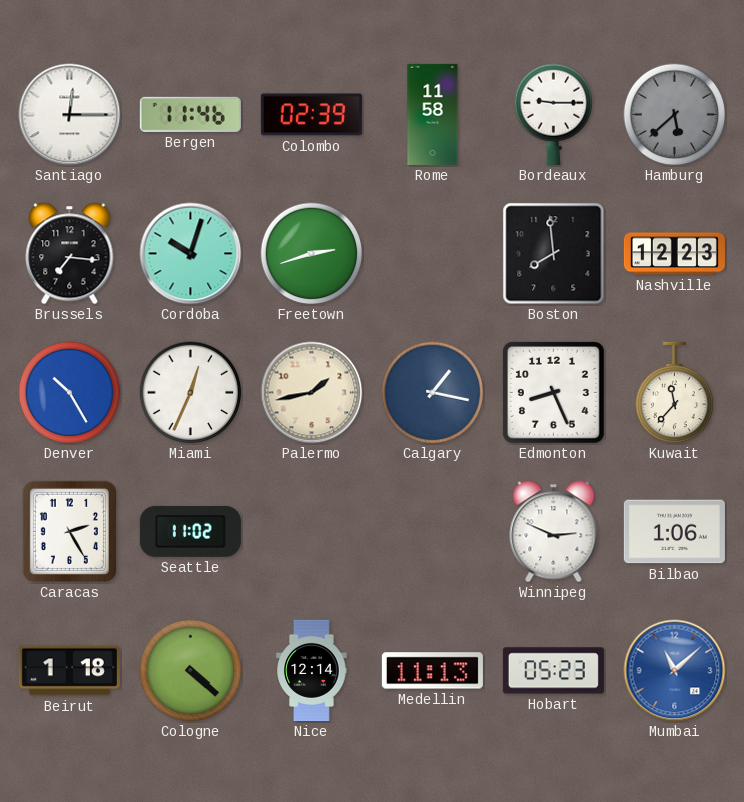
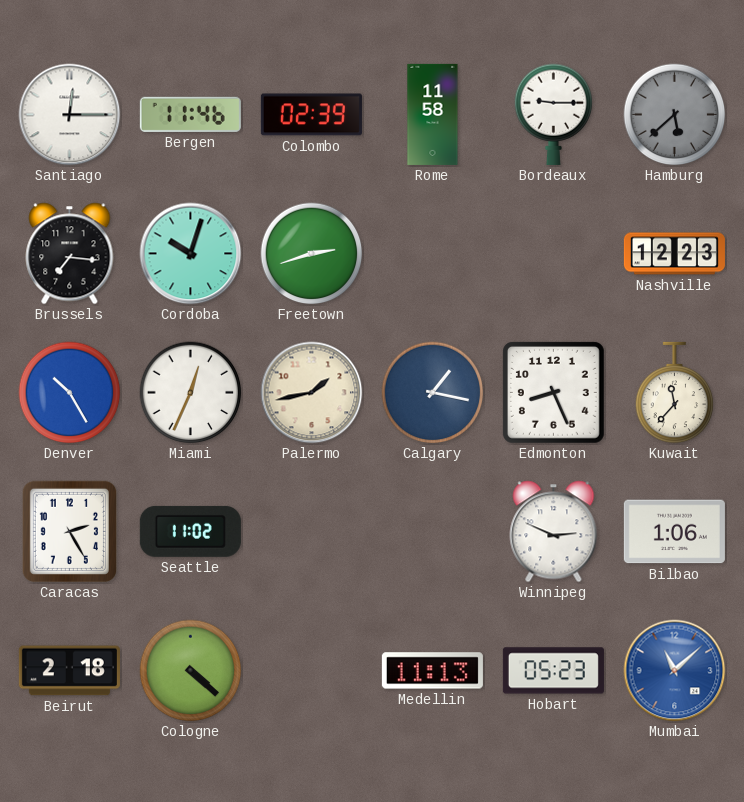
Boston: 7:59 -> none (554, 254)
Beirut: 1:18 -> 2:18 (69, 671)
Nice: 12:14 -> none (312, 670)
